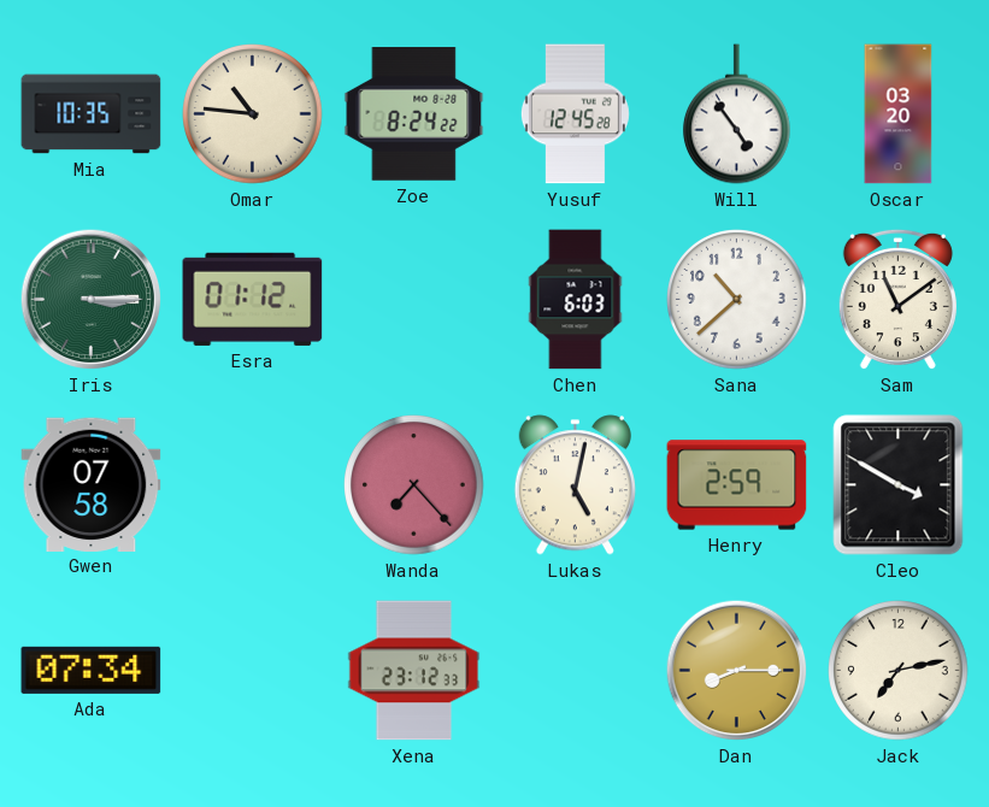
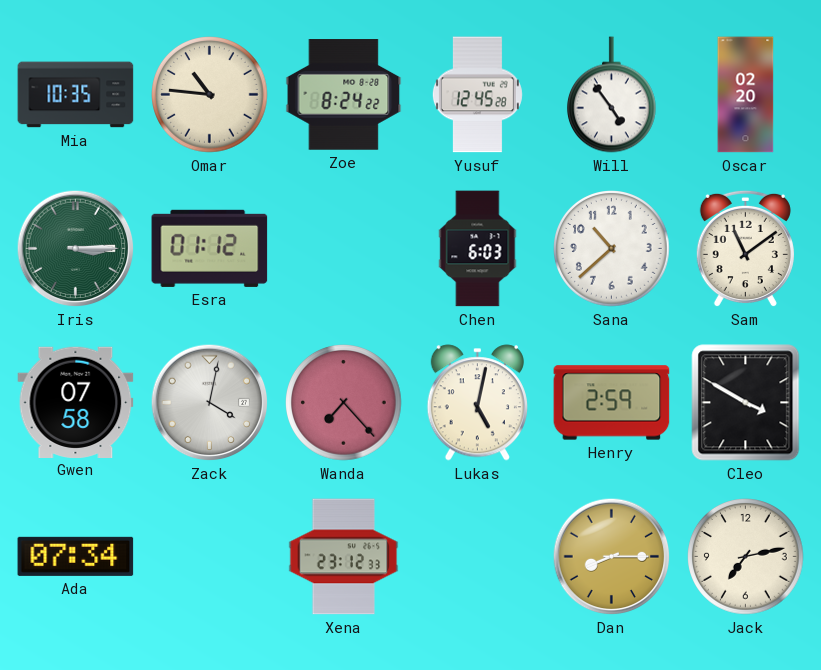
Oscar: 03:20 -> 02:20 (746, 95)
Zack: none -> 4:02 (210, 403)
